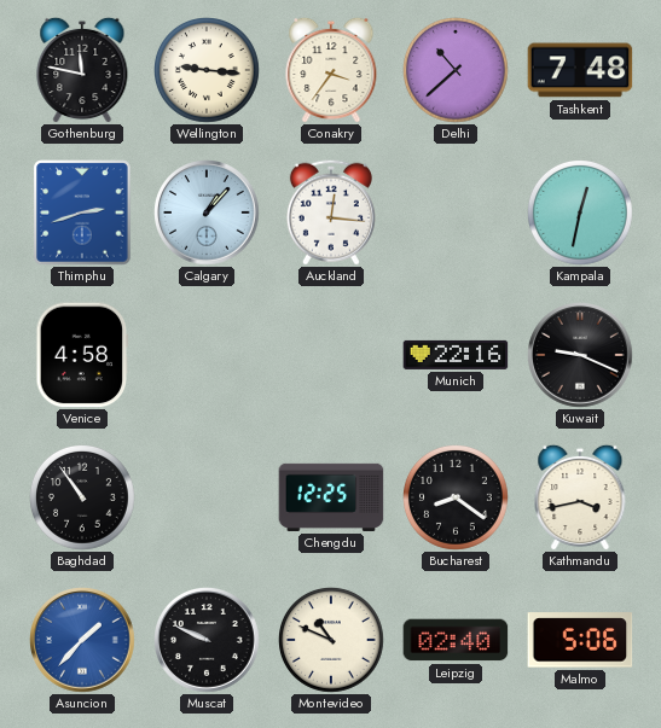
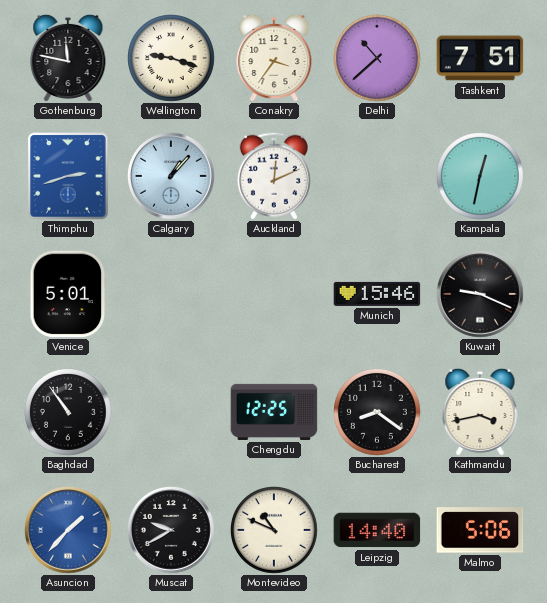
Wellington: 9:16 -> 9:18 (172, 59)
Tashkent: 7:48 -> 7:51 (480, 58)
Auckland: 12:16 -> 12:11 (274, 176)
Venice: 4:58 -> 5:01 (68, 294)
Munich: 22:16 -> 15:46 (377, 294)
Muscat: 9:49 -> 9:40 (172, 531)
Leipzig: 02:40 -> 14:40 (377, 530)
